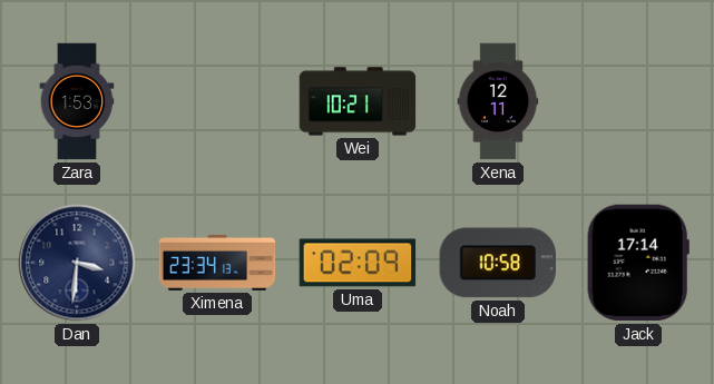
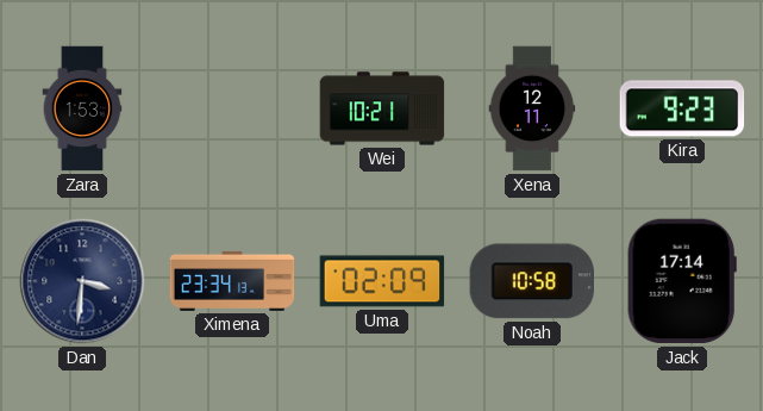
Kira: none -> 9:23 (682, 108)
